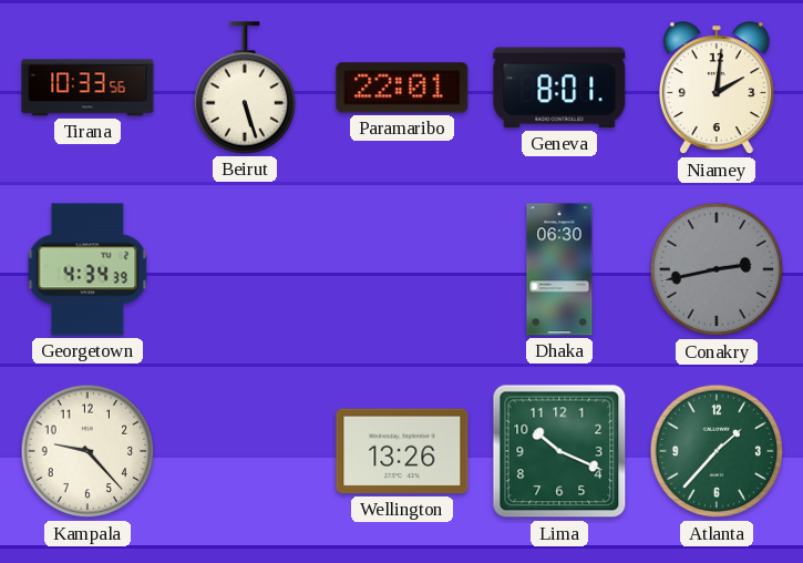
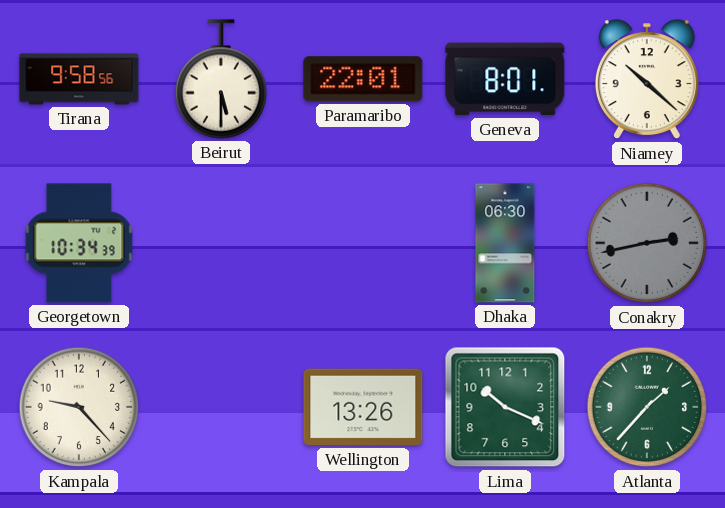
Tirana: 10:33 -> 9:58 (79, 79)
Beirut: 5:27 -> 5:30 (221, 79)
Niamey: 2:01 -> 10:22 (647, 80)
Georgetown: 4:34 -> 10:34 (79, 243)
